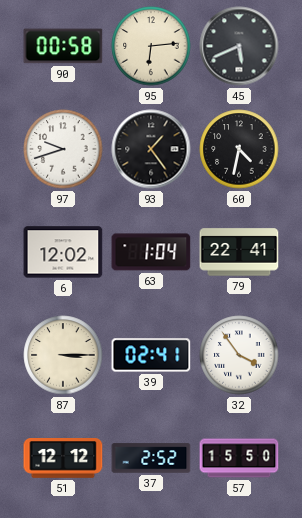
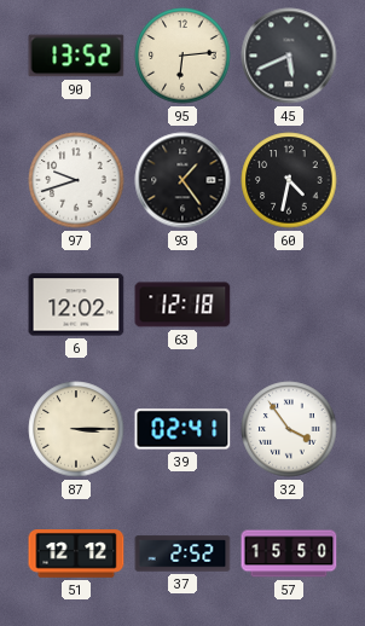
90: 00:58 -> 13:52 (76, 56)
63: 1:04 -> 12:18 (182, 305)
79: 22:41 -> none (239, 252)
